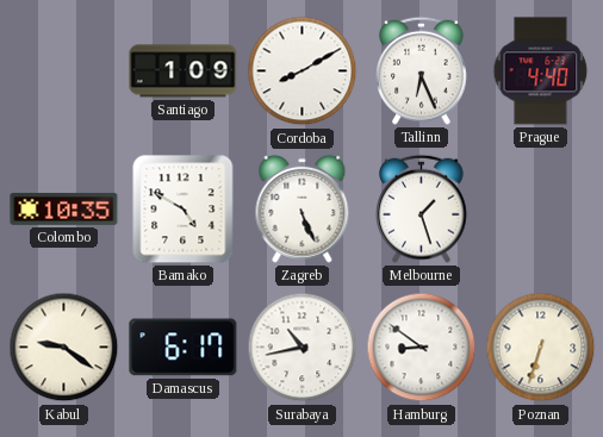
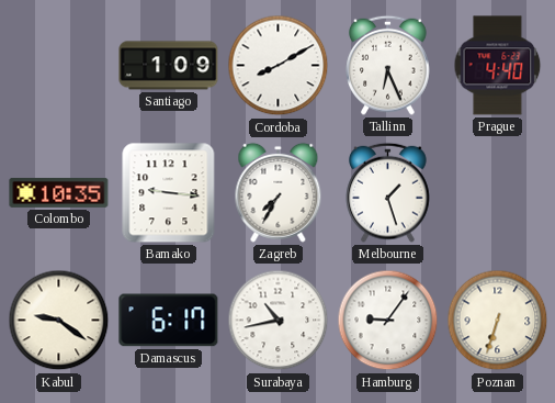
Bamako: 4:50 -> 9:16 (169, 193)
Zagreb: 5:26 -> 7:35 (279, 192)
Hamburg: 8:51 -> 9:06 (388, 321)
